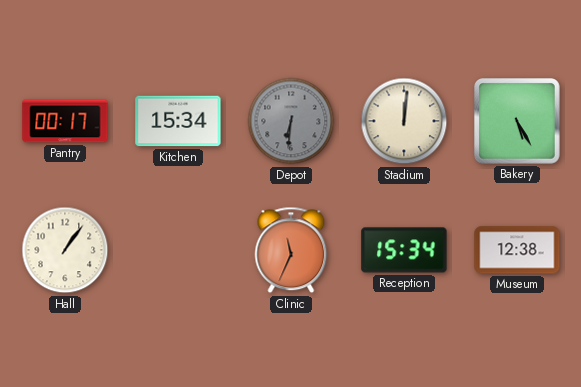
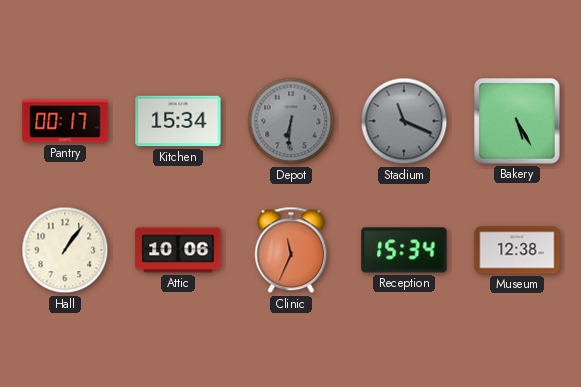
Stadium: 12:01 -> 11:19 (404, 121)
Stadium dial: cream -> grey (404, 121)
Attic: none -> 10:06 (178, 250)
